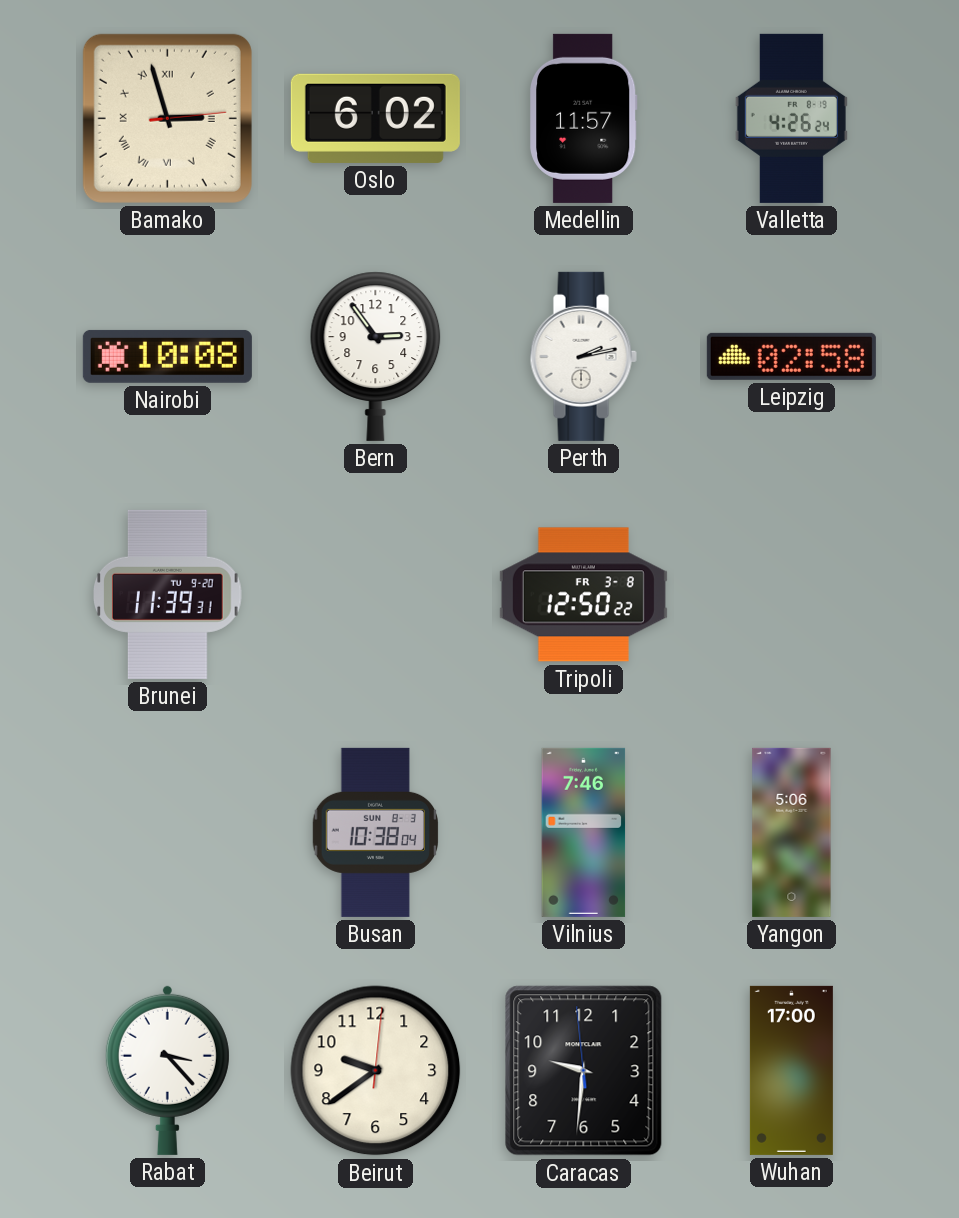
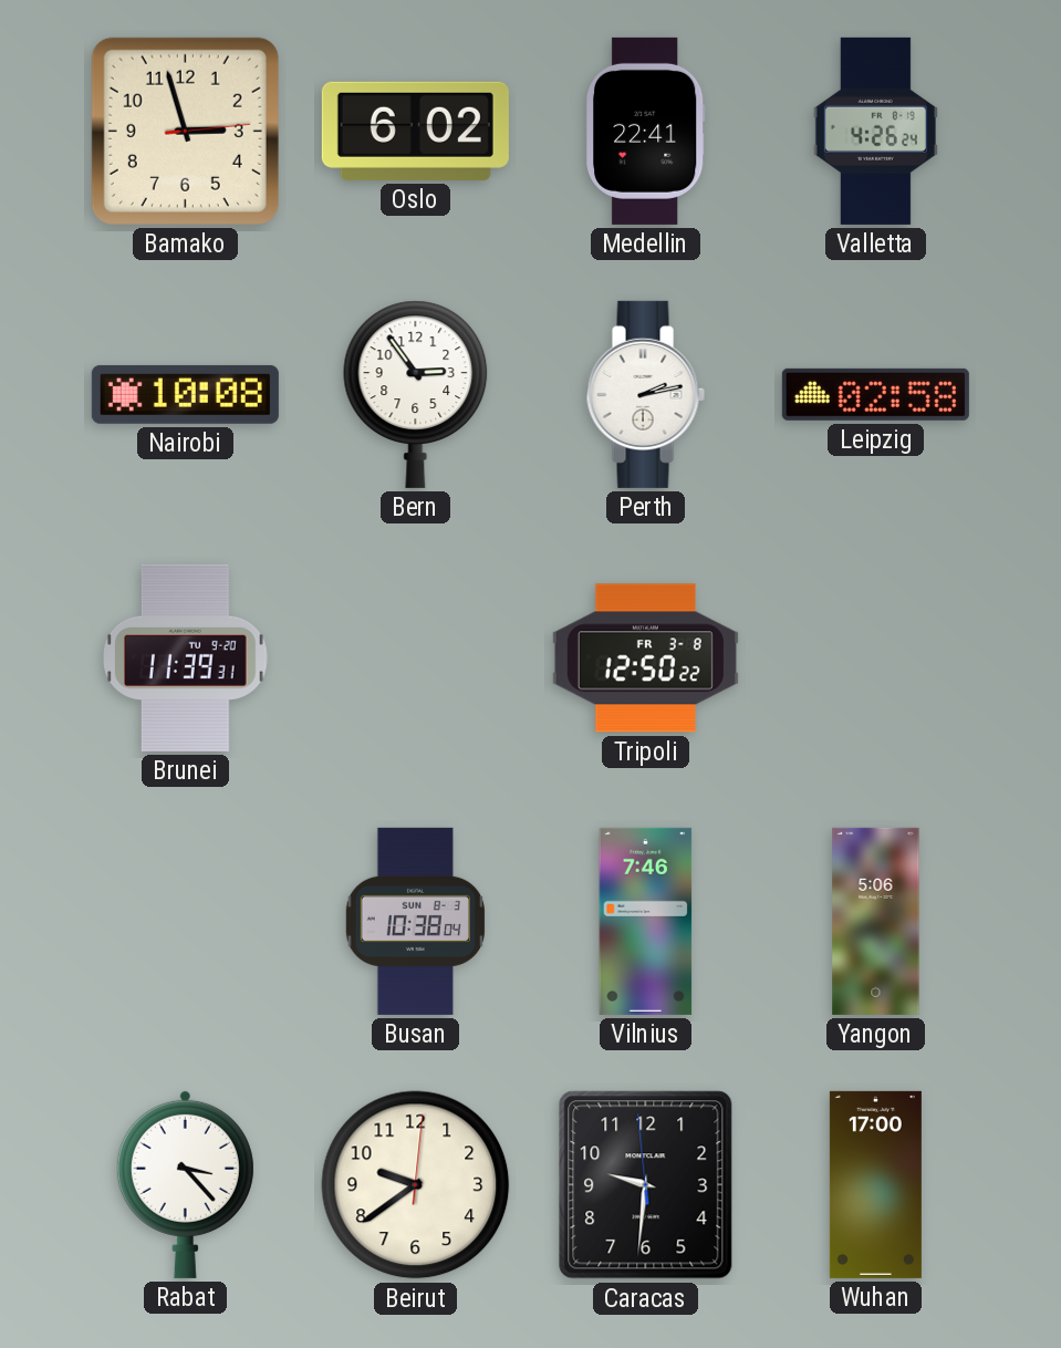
Bamako numerals: Roman -> Arabic (185, 131)
Medellin: 11:57 -> 22:41 (645, 131)
